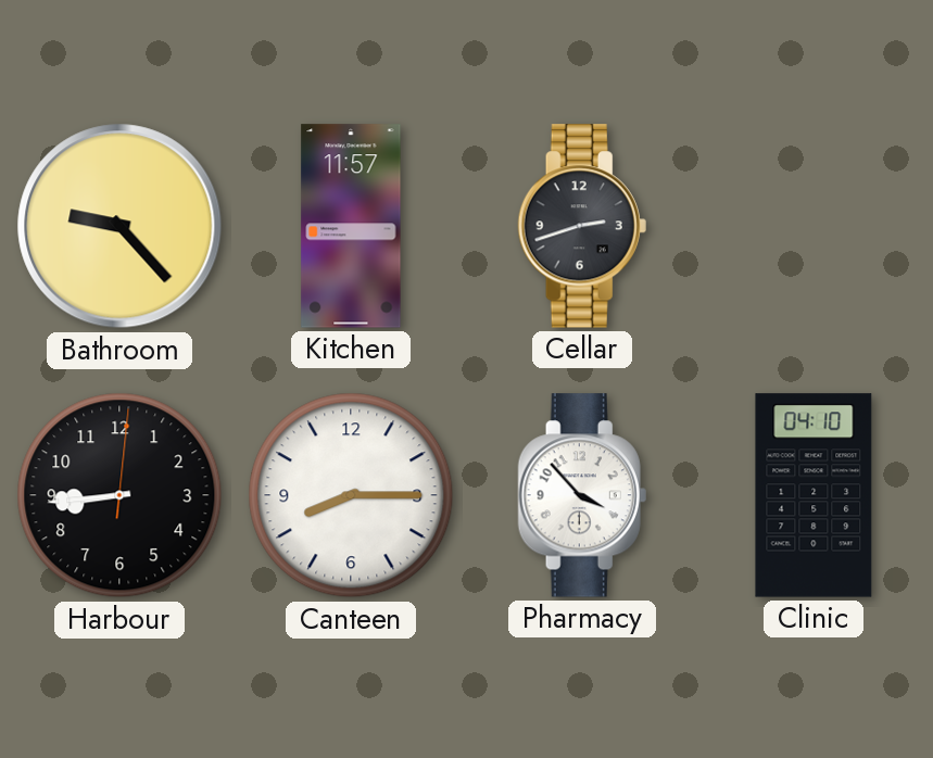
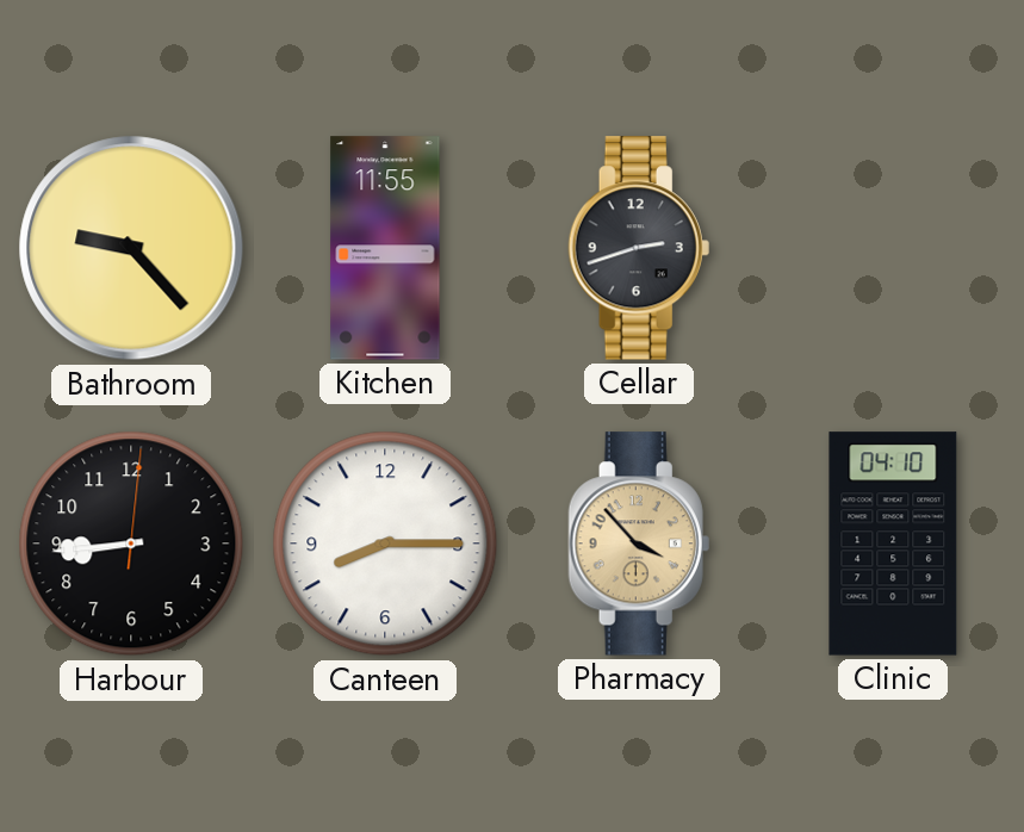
Kitchen: 11:57 -> 11:55 (385, 248)
Pharmacy dial: white -> champagne (639, 544)
